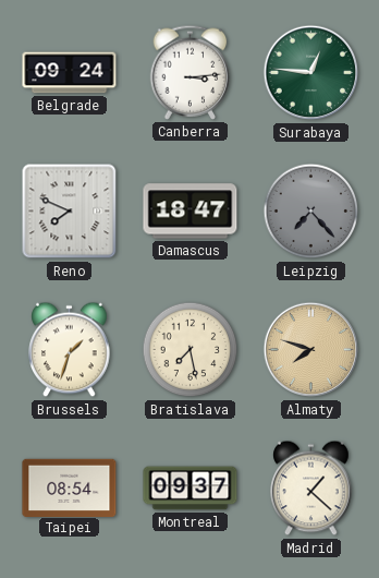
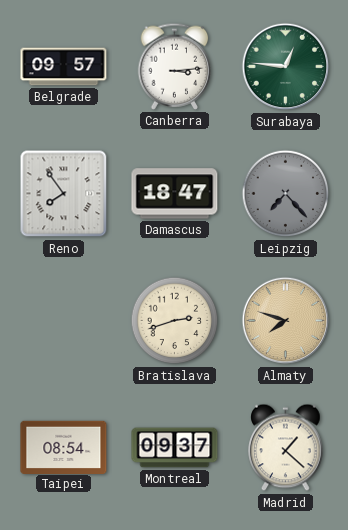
Belgrade: 09:24 -> 09:57 (64, 67)
Reno: 7:49 -> 7:54 (64, 194)
Brussels: 1:33 -> none (70, 350)
Bratislava: 7:28 -> 2:42 (175, 321)
